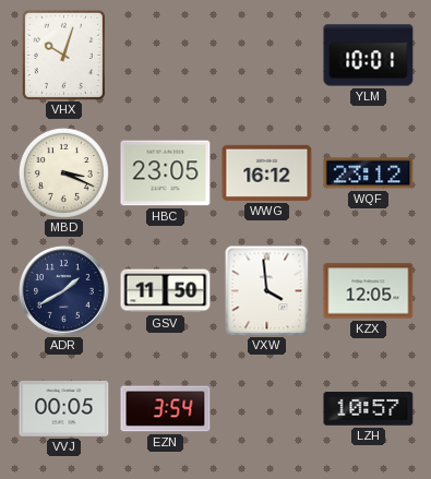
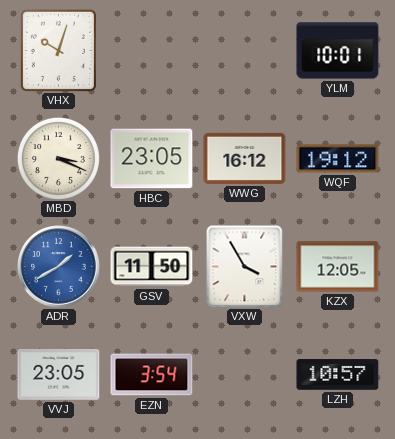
WQF: 23:12 -> 19:12 (338, 159)
ADR dial: navy -> blue (59, 267)
VXW: 3:59 -> 3:55 (245, 266)
VVJ: 00:05 -> 23:05 (59, 374)
